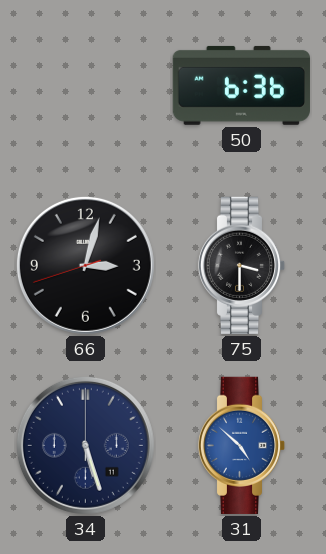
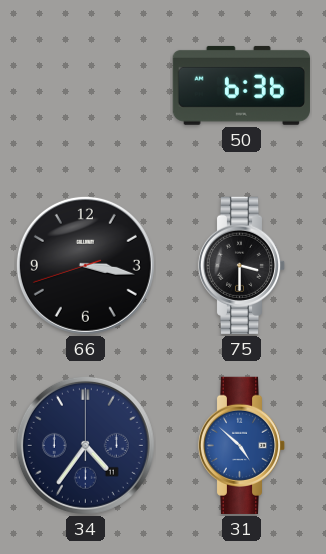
66: 3:02 -> 3:16 (85, 265)
34: 5:27 -> 4:36 (85, 445)
